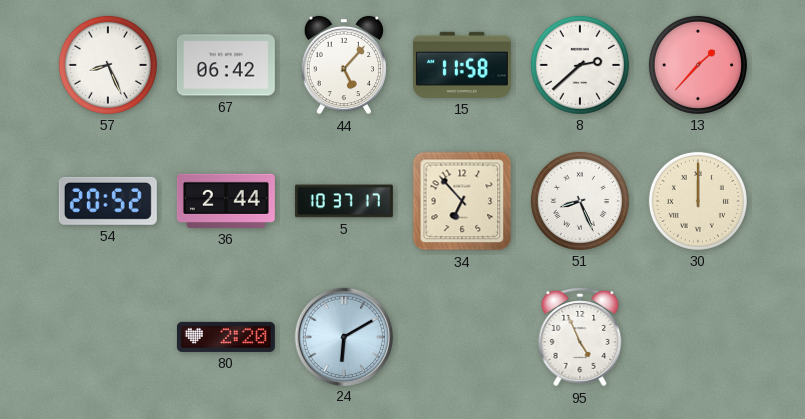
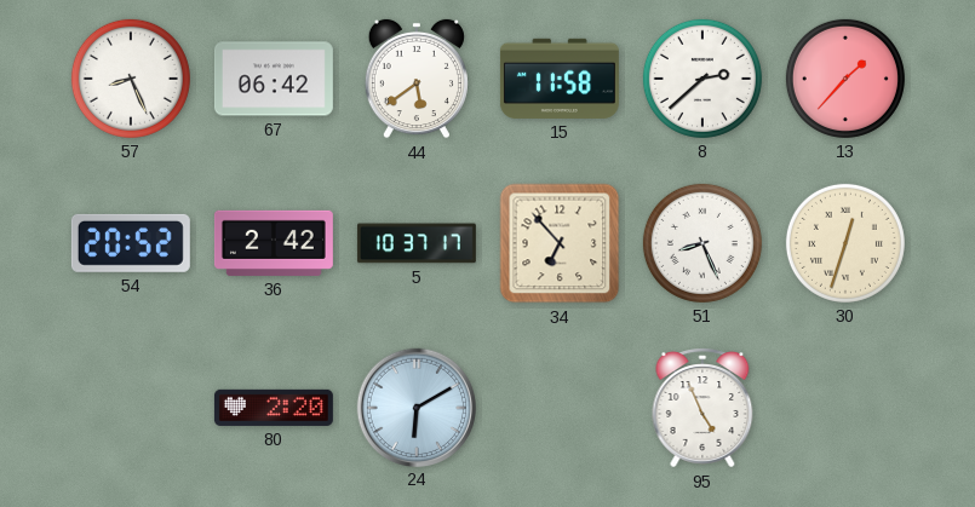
44: 5:07 -> 5:39 (417, 79)
36: 2:44 -> 2:42 (274, 243)
30: 12:00 -> 12:33 (845, 243)
